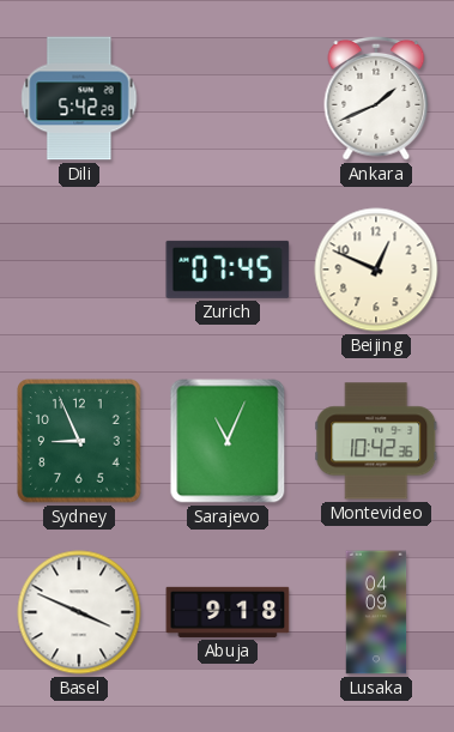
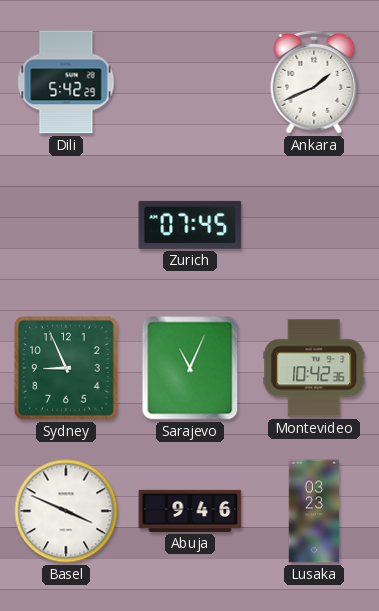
Beijing: 12:49 -> none (376, 270)
Abuja: 9:18 -> 9:46 (190, 511)
Lusaka: 04:09 -> 03:23 (314, 511)
